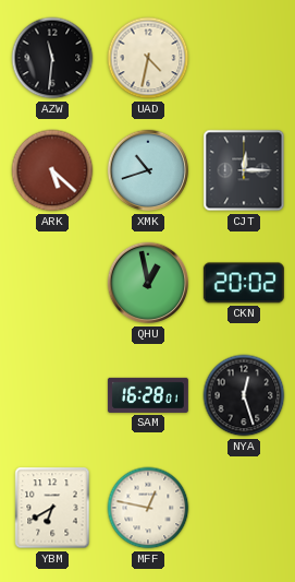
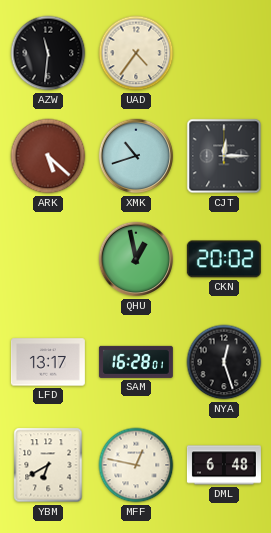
UAD: 4:32 -> 4:36 (136, 53)
LFD: none -> 13:17 (48, 362)
DML: none -> 6:48 (224, 465)
